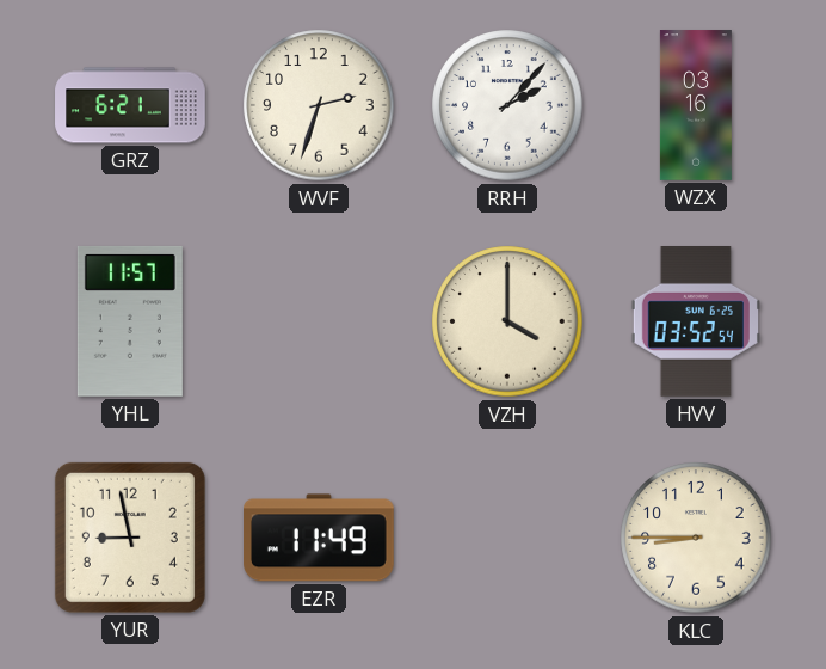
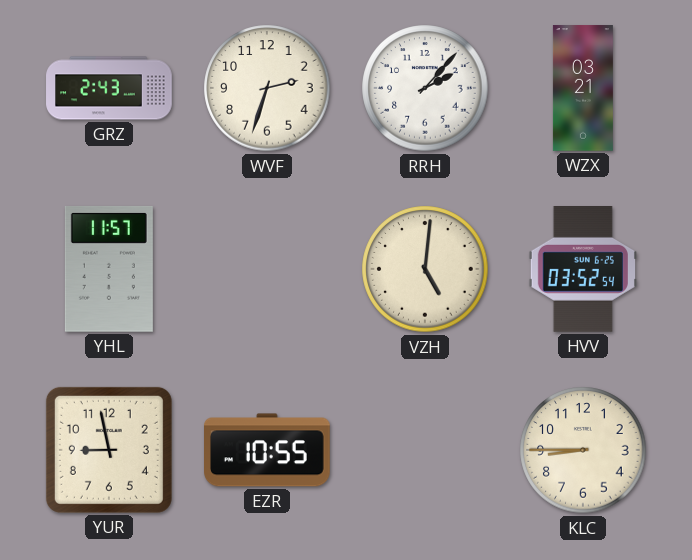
GRZ: 6:21 -> 2:43 (109, 88)
WZX: 03:16 -> 03:21 (583, 88)
VZH: 4:00 -> 5:01 (425, 269)
EZR: 11:49 -> 10:55 (268, 450)
